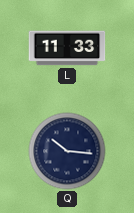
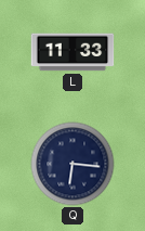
Q: 10:16 -> 6:16 (72, 164)
